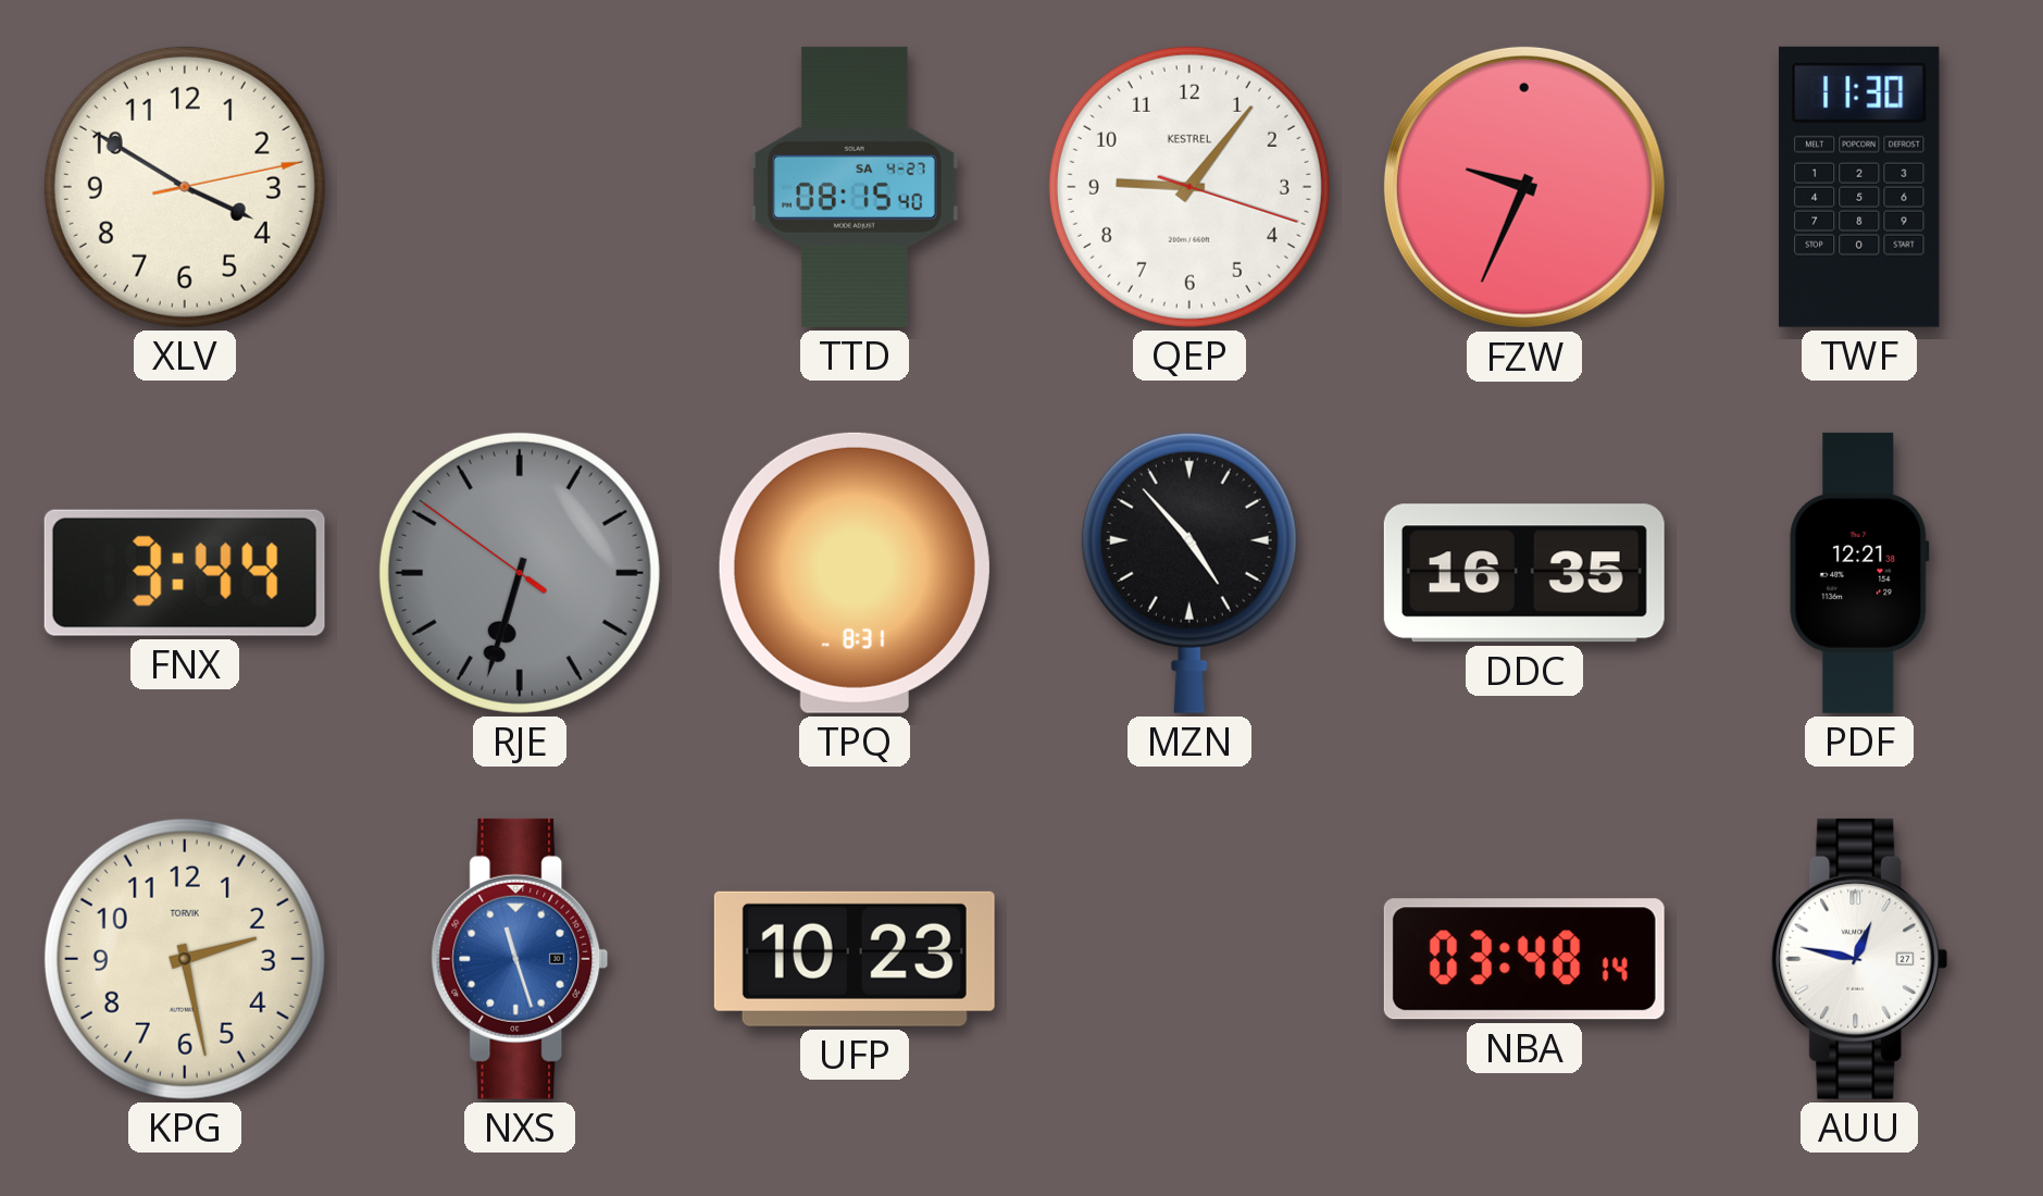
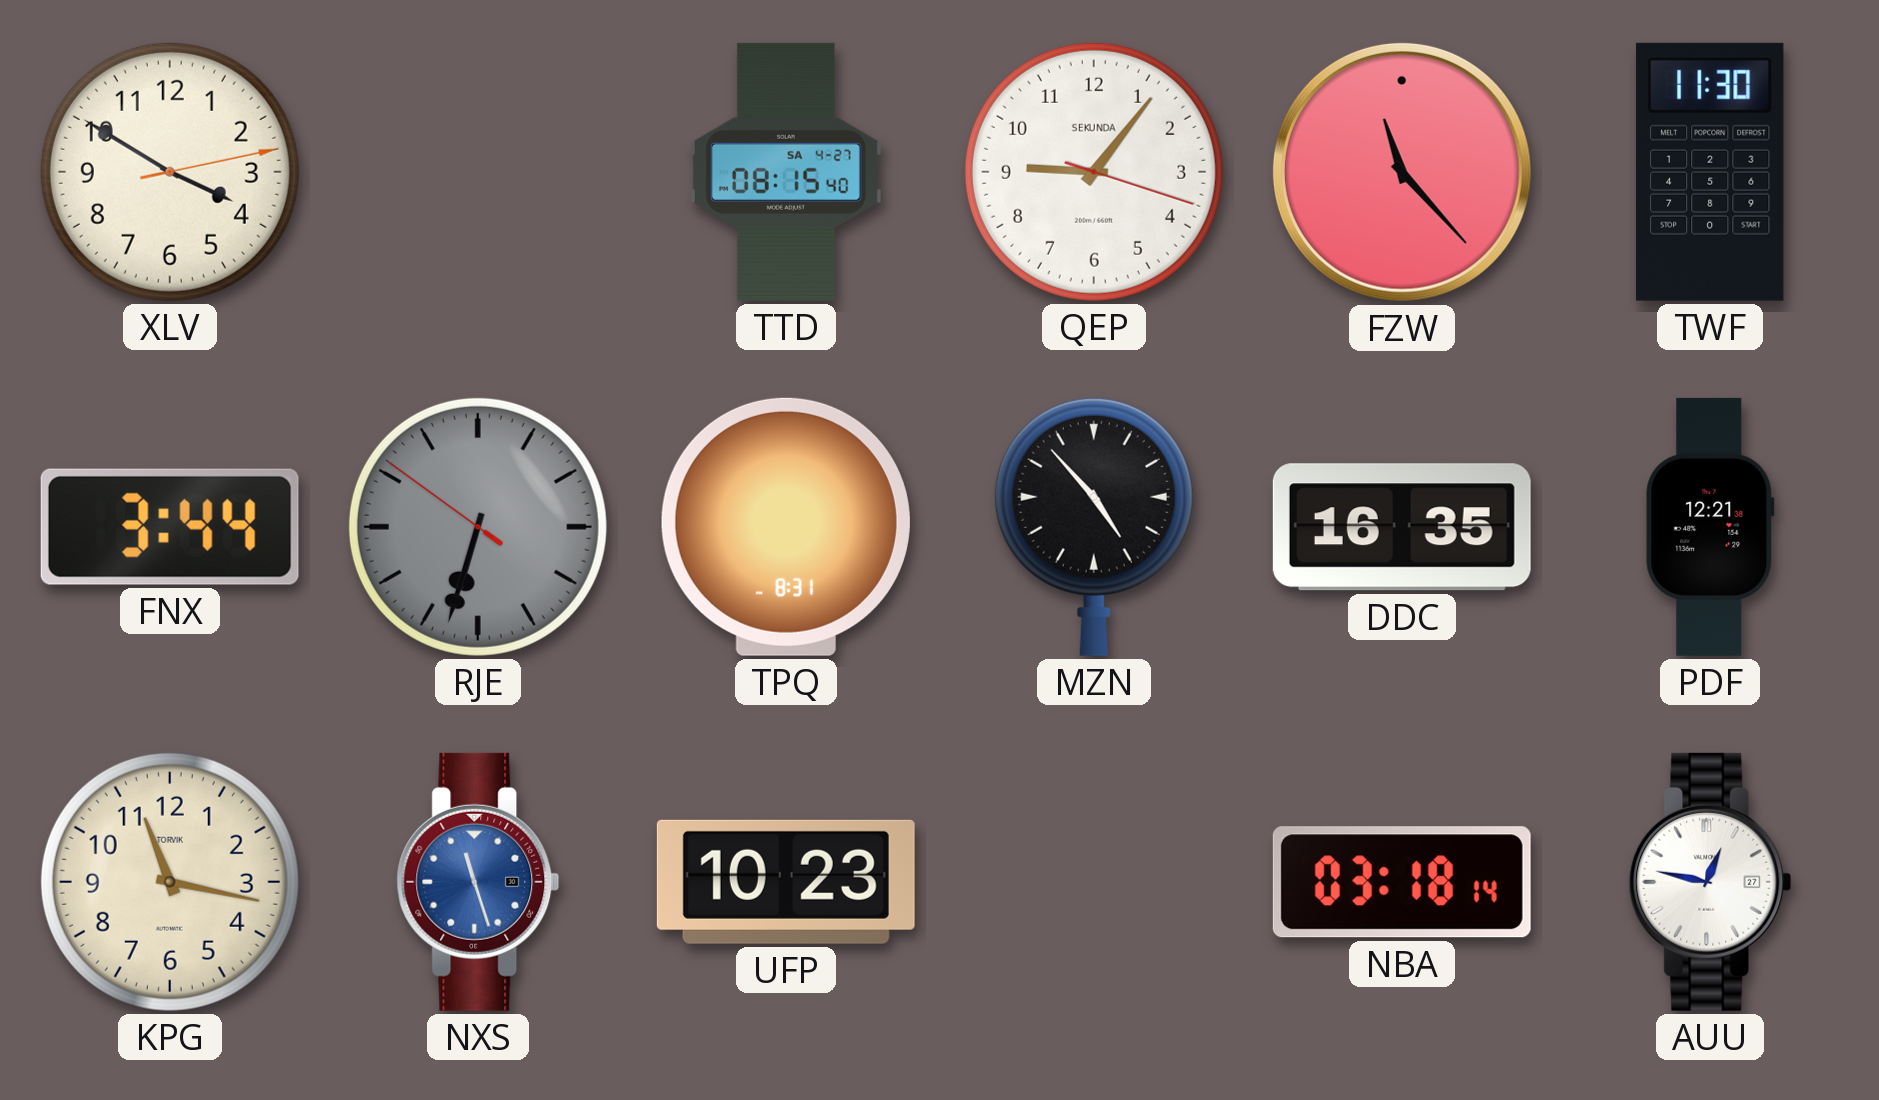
QEP brand: KESTREL -> SEKUNDA (1094, 172)
FZW: 9:34 -> 11:23 (1402, 172)
KPG: 2:28 -> 11:17 (170, 882)
NBA: 03:48 -> 03:18 (1402, 882)
